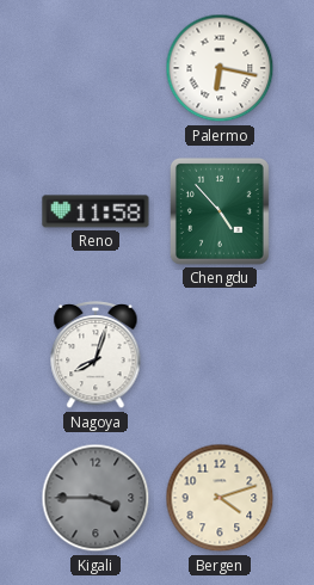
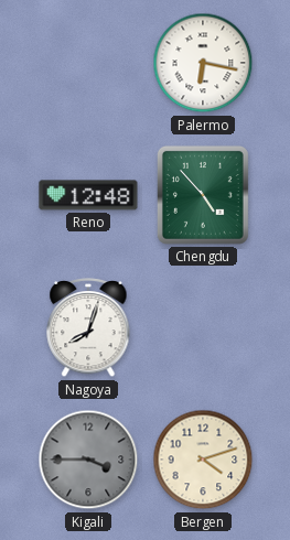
Reno: 11:58 -> 12:48 (88, 195)
